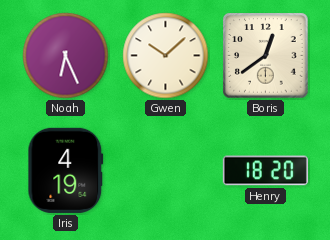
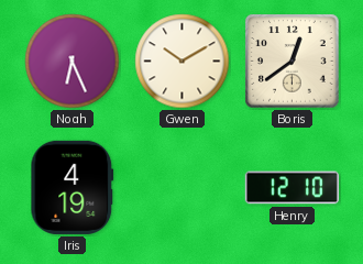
Gwen: 10:08 -> 10:10 (183, 62)
Henry: 18:20 -> 12:10 (291, 188)
